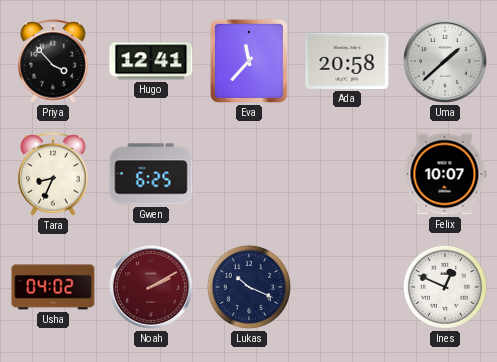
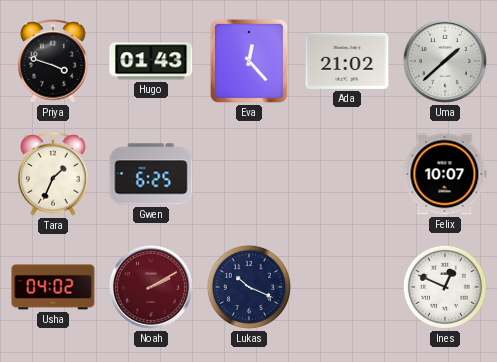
Priya: 3:53 -> 3:48 (53, 62)
Hugo: 12:41 -> 01:43 (151, 61)
Eva: 11:37 -> 12:23 (249, 61)
Ada: 20:58 -> 21:02 (347, 61)
Tara: 8:34 -> 1:34 (53, 175)
